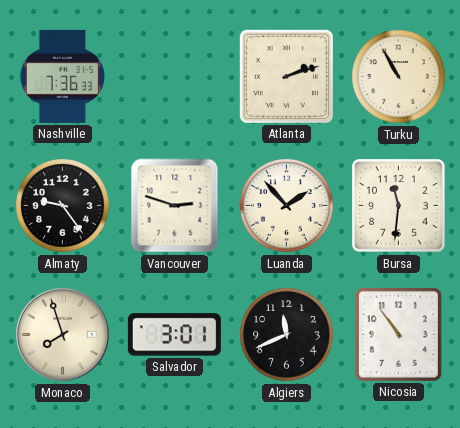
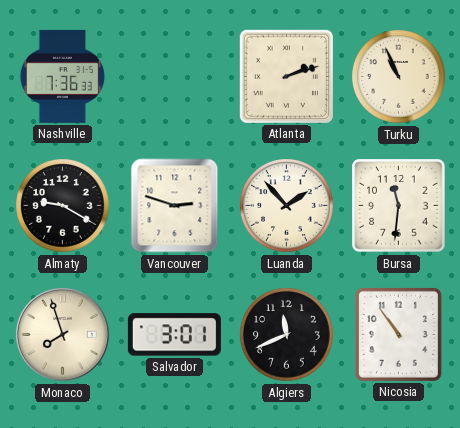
Turku: 10:55 -> 10:56 (399, 77)
Almaty: 9:24 -> 9:20 (63, 206)
